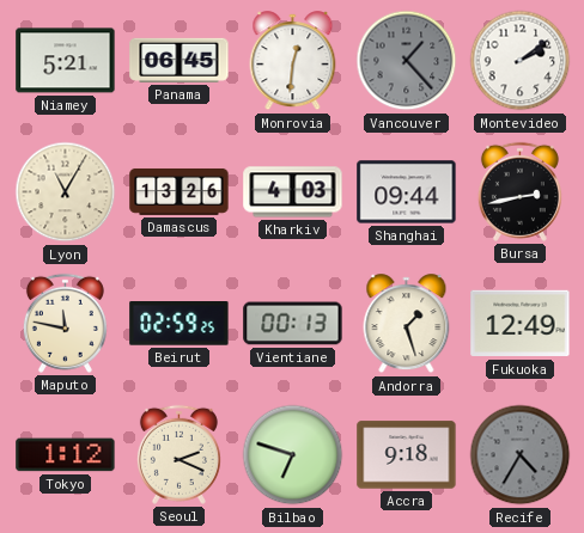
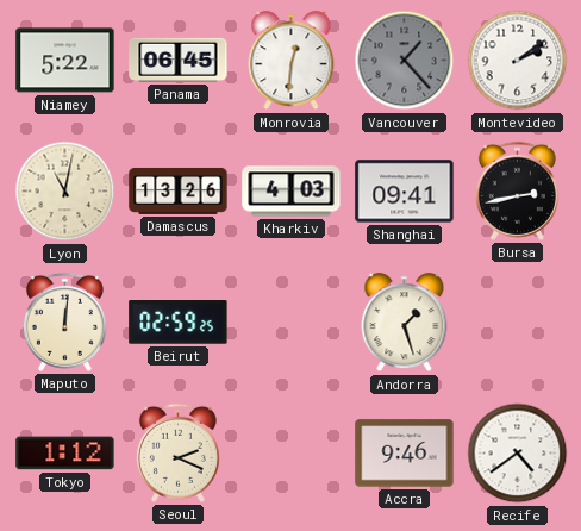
Niamey: 5:21 -> 5:22 (65, 61)
Lyon: 11:05 -> 11:02 (65, 192)
Shanghai: 09:44 -> 09:41 (405, 192)
Maputo: 11:47 -> 12:01 (64, 321)
Vientiane: 00:13 -> none (293, 324)
Fukuoka: 12:49 -> none (521, 324)
Bilbao: 6:48 -> none (293, 455)
Accra: 9:18 -> 9:46 (405, 454)
Recife: 4:35 -> 4:39 (518, 454)
Recife dial: grey -> white (518, 454)
